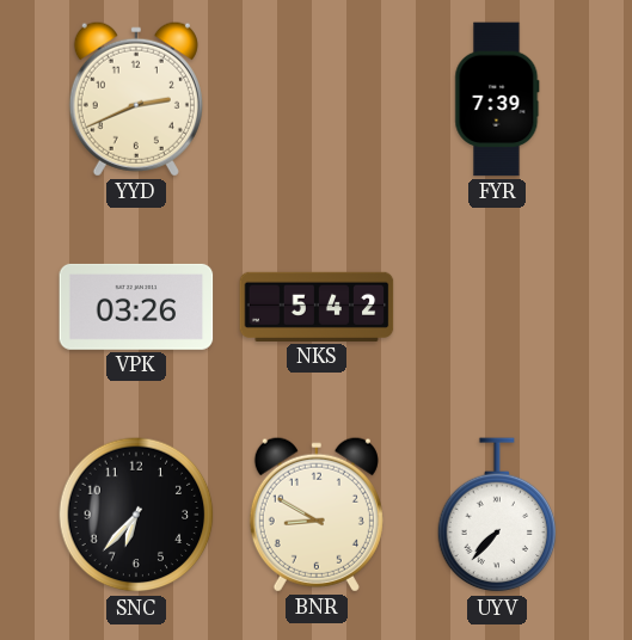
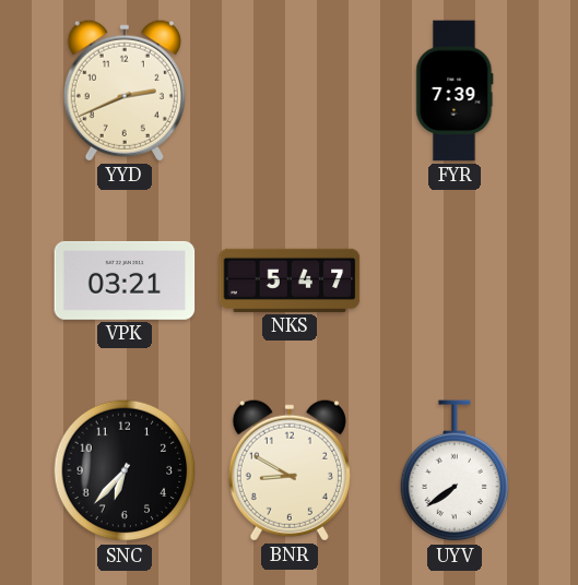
VPK: 03:26 -> 03:21 (125, 280)
NKS: 5:42 -> 5:47 (290, 280)
UYV: 7:37 -> 7:39 (455, 471)
